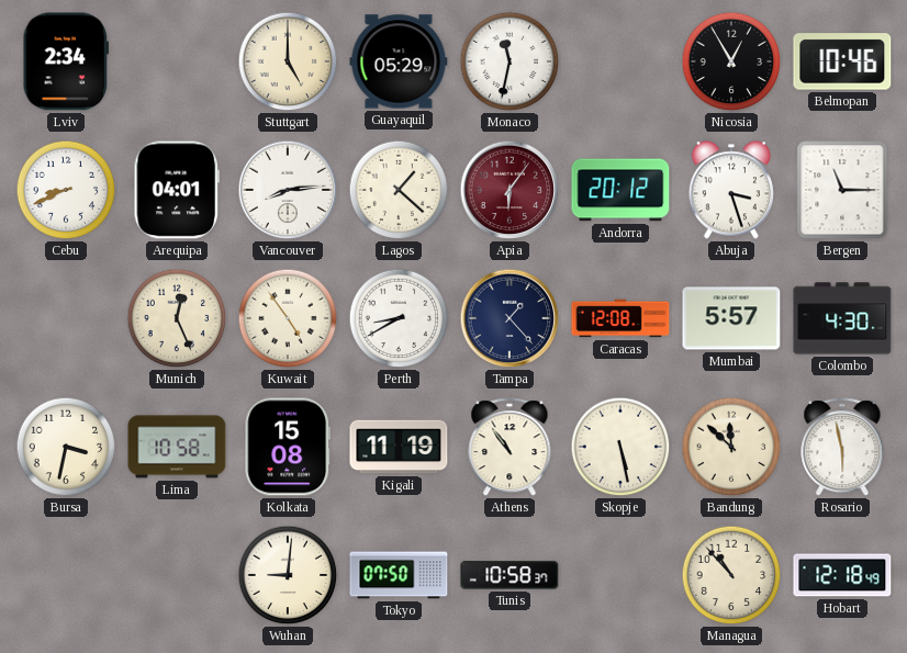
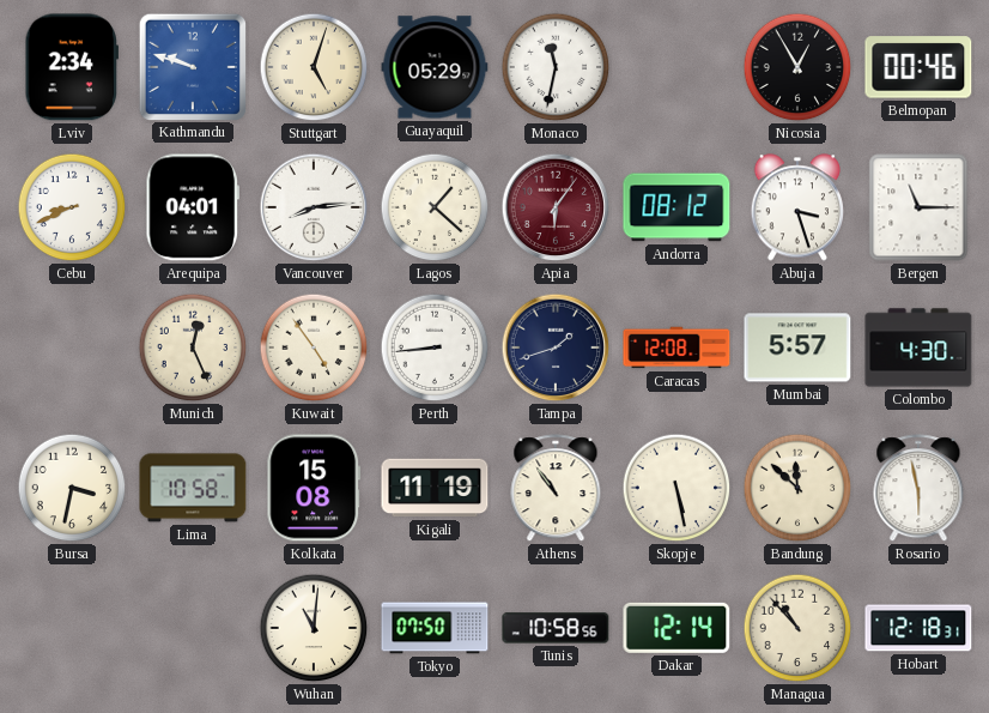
Kathmandu: none -> 9:48 (192, 66)
Stuttgart: 5:00 -> 5:03 (314, 67)
Belmopan: 10:46 -> 00:46 (918, 67)
Andorra: 20:12 -> 08:12 (676, 207)
Perth: 8:40 -> 8:44 (435, 348)
Tampa: 1:23 -> 1:42 (556, 348)
Wuhan: 9:01 -> 11:01 (314, 628)
Tunis: 10:58:37 -> 10:58:56 (556, 628)
Dakar: none -> 12:14 (676, 628)
Hobart: 12:18:49 -> 12:18:31 (918, 628)
